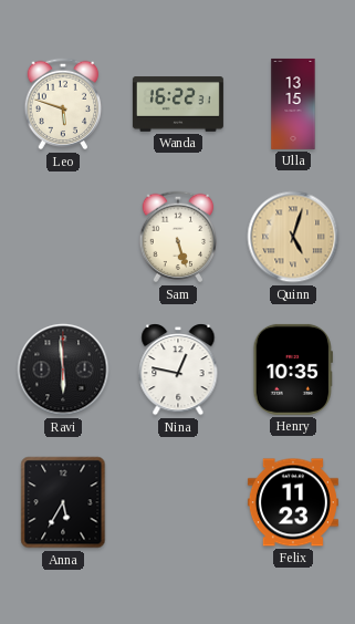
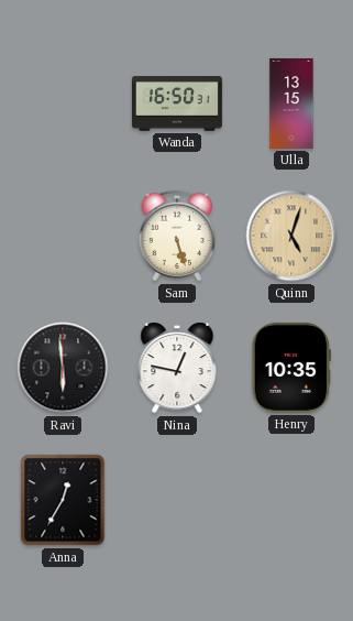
Leo: 5:48 -> none (63, 104)
Wanda: 16:22 -> 16:50 (177, 103)
Anna: 5:35 -> 12:35 (63, 500)
Felix: 11:23 -> none (293, 502)
